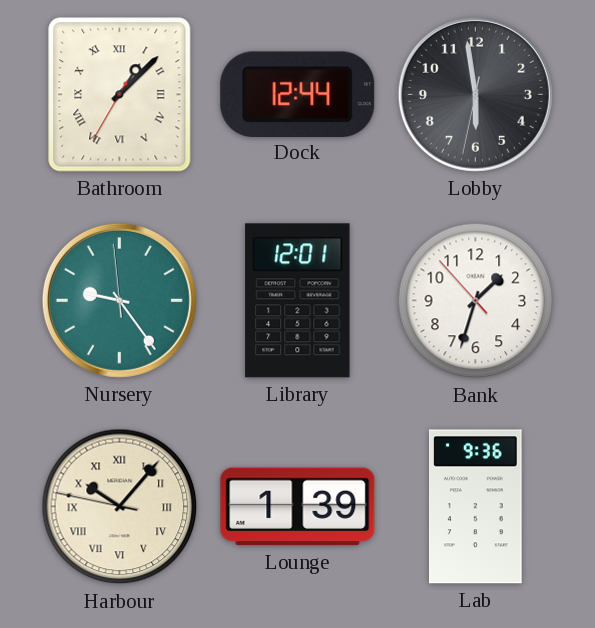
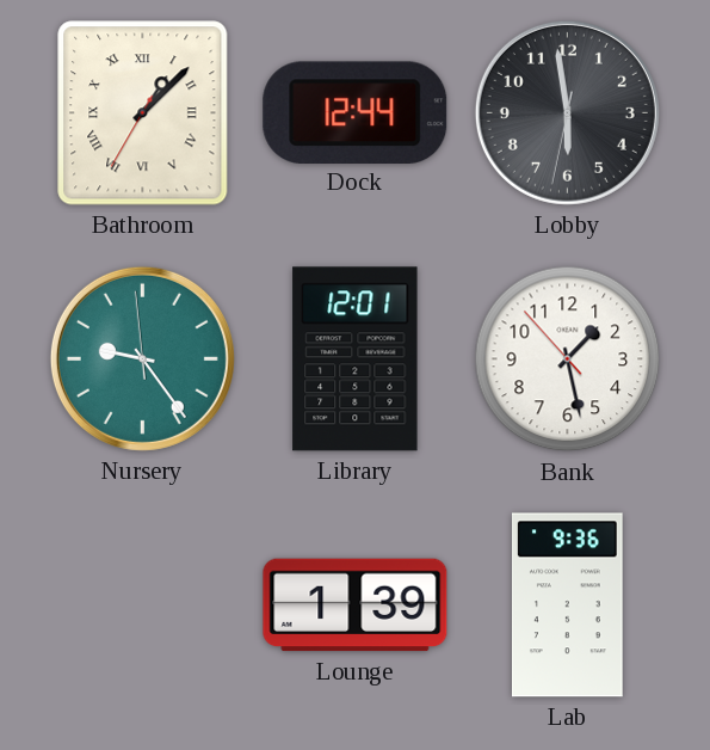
Bank: 1:32 -> 1:27 (568, 359)
Harbour: 10:06 -> none (120, 507)
